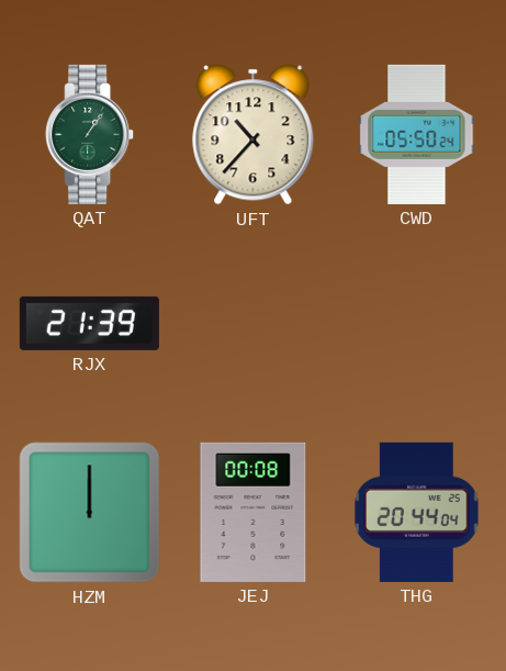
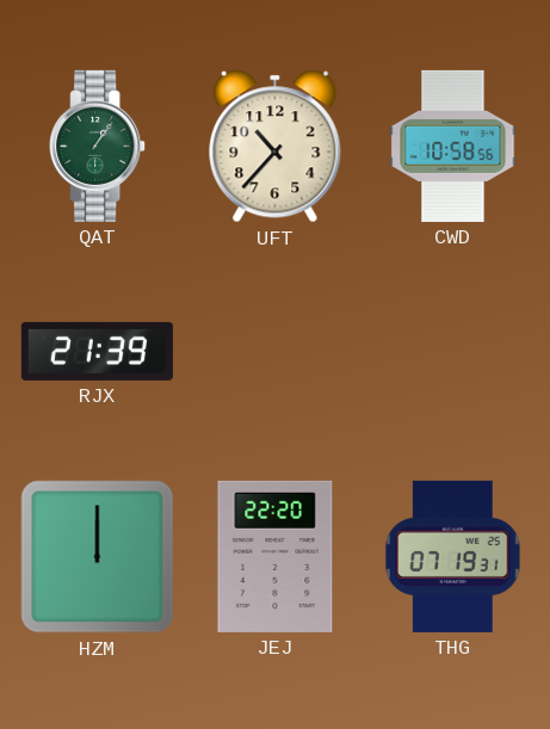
CWD: 05:50 -> 10:58 (453, 146)
JEJ: 00:08 -> 22:20 (276, 556)
THG: 20:44 -> 07:19 (453, 556)
